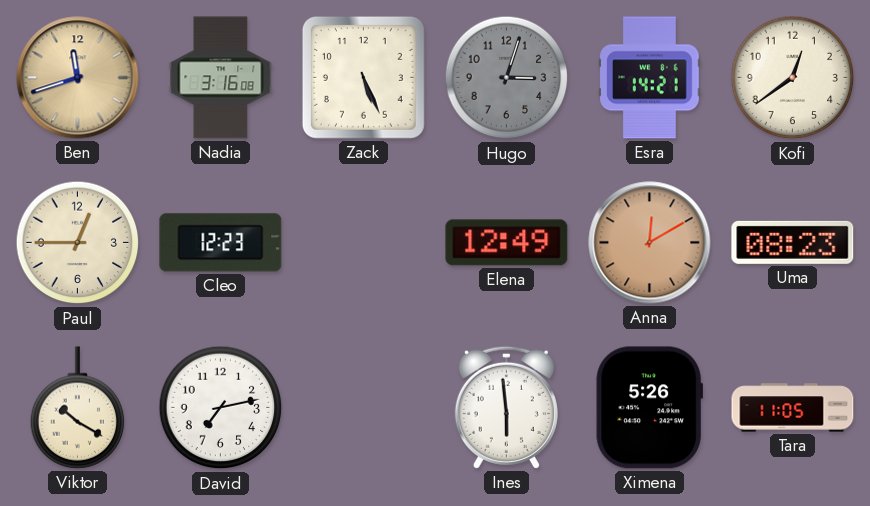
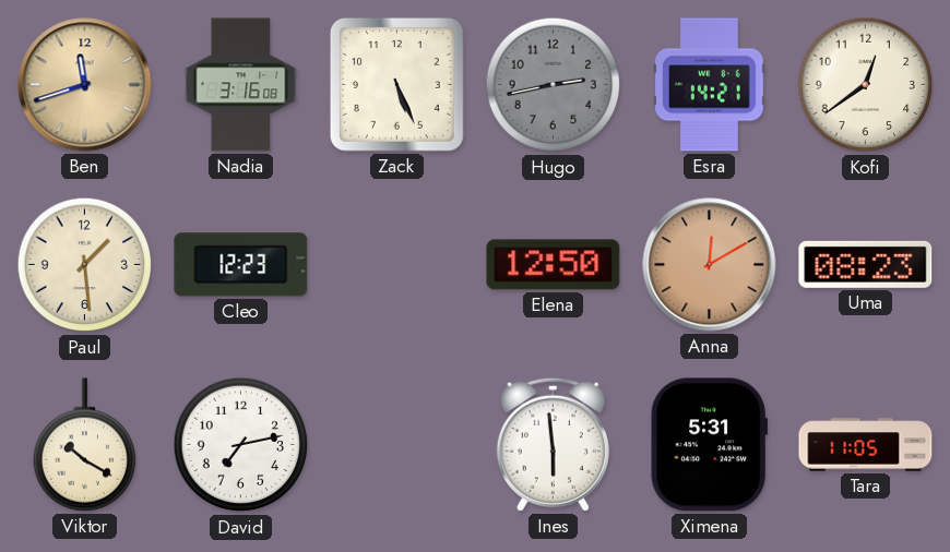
Hugo: 3:03 -> 2:43 (554, 85)
Paul: 12:45 -> 1:29 (85, 265)
Elena: 12:49 -> 12:50 (554, 265)
Ximena: 5:26 -> 5:31 (709, 445)
